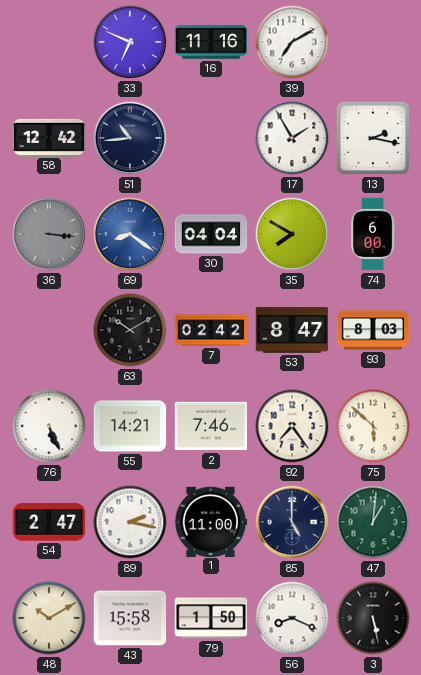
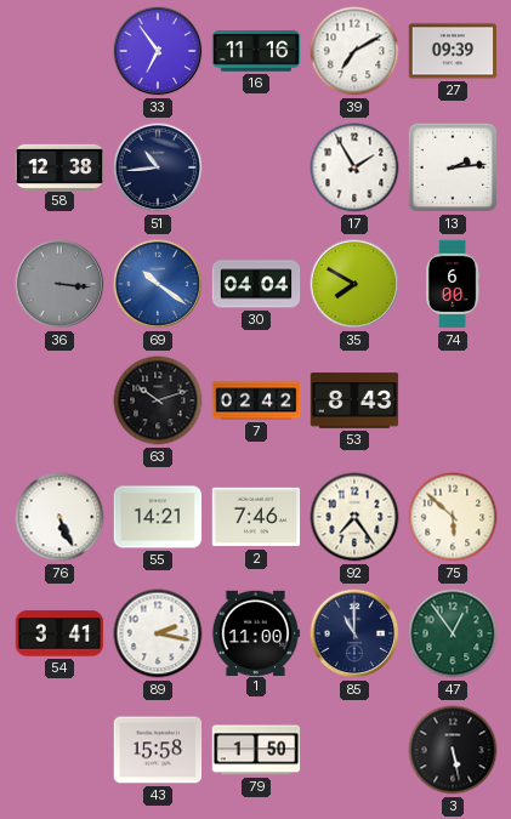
33: 6:49 -> 6:54 (158, 51)
27: none -> 09:39 (453, 51)
58: 12:42 -> 12:38 (59, 166)
13: 2:17 -> 2:14 (453, 167)
69: 8:21 -> 10:21 (158, 284)
63: 10:10 -> 10:12 (158, 400)
53: 8:47 -> 8:43 (354, 400)
93: 8:03 -> none (373, 330)
54: 2:47 -> 3:41 (59, 633)
85: 5:00 -> 11:00 (354, 633)
47: 1:01 -> 12:54 (453, 633)
48: 10:10 -> none (49, 618)
56: 8:19 -> none (292, 618)
